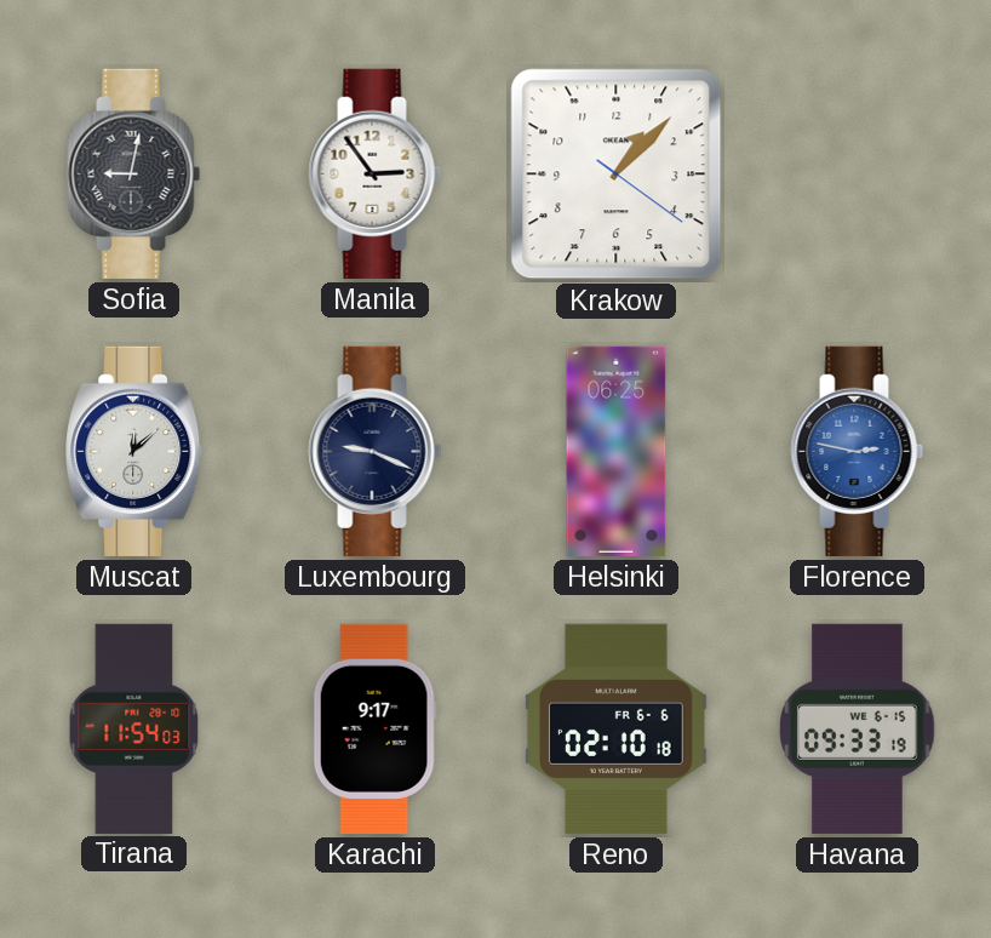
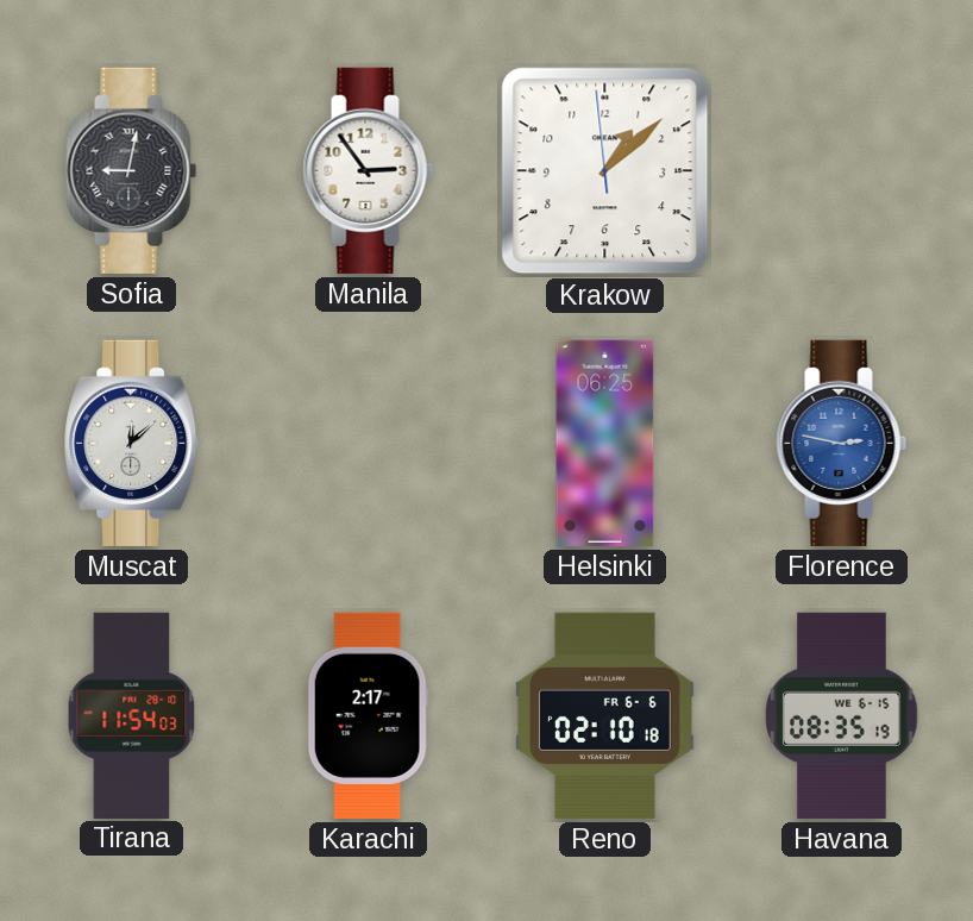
Krakow: 1:07:21 -> 1:07:59 (605, 171)
Luxembourg: 9:19 -> none (376, 451)
Karachi: 9:17 -> 2:17 (368, 715)
Havana: 09:33 -> 08:35 (842, 715)
